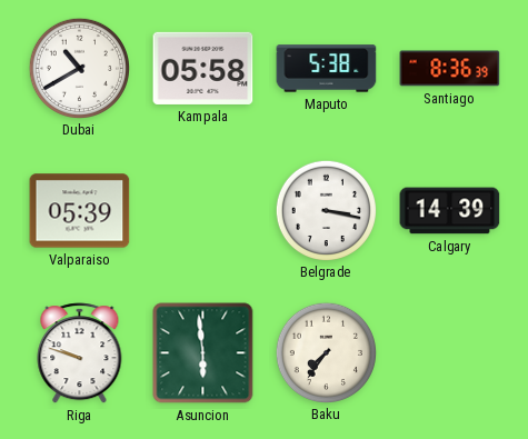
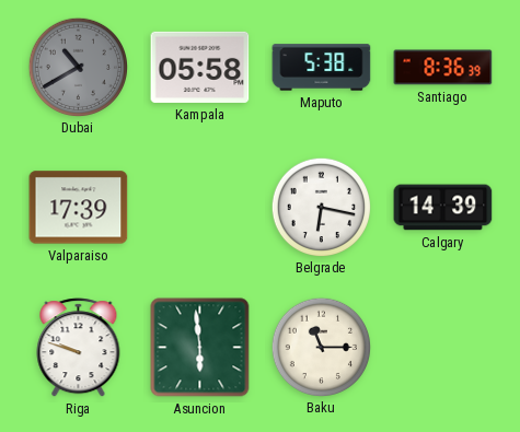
Dubai dial: white -> grey (78, 67)
Valparaiso: 05:39 -> 17:39 (79, 208)
Belgrade: 3:17 -> 6:17 (321, 207)
Baku: 7:36 -> 11:15 (321, 347)
